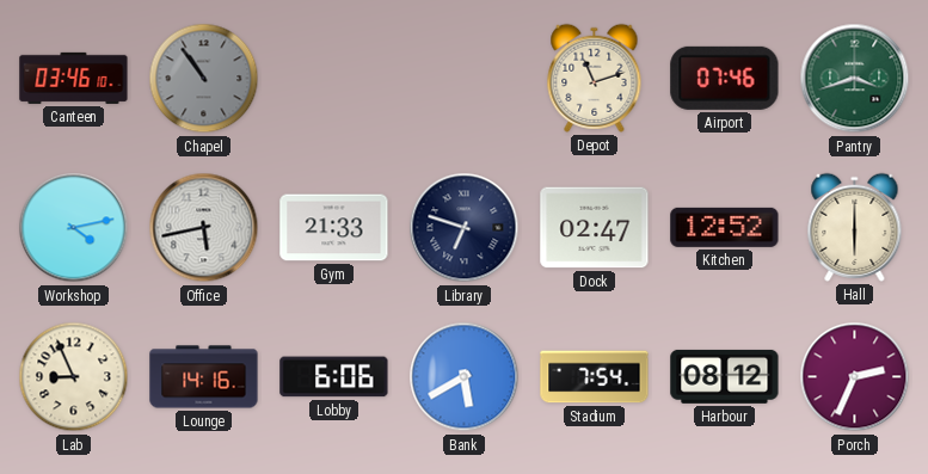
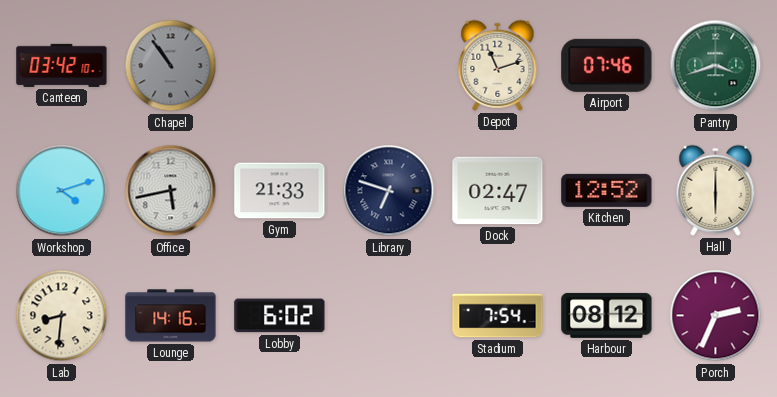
Canteen: 03:46 -> 03:42 (62, 65)
Workshop: 4:13 -> 4:12 (62, 191)
Lab: 8:56 -> 8:31 (62, 316)
Lobby: 6:06 -> 6:02 (280, 316)
Bank: 5:40 -> none (465, 377)
